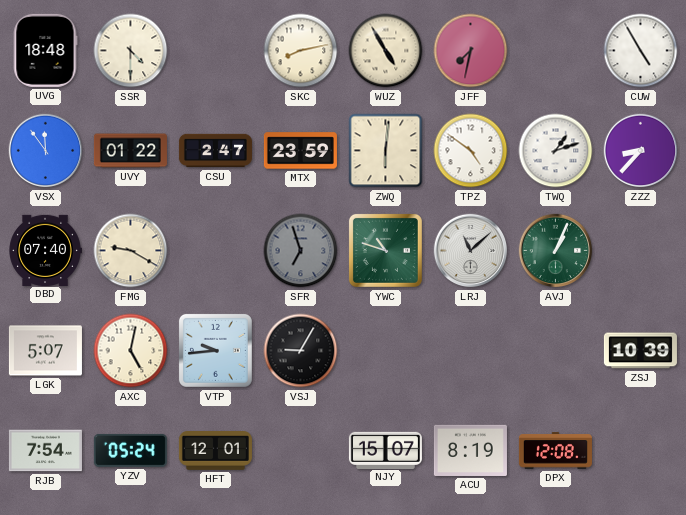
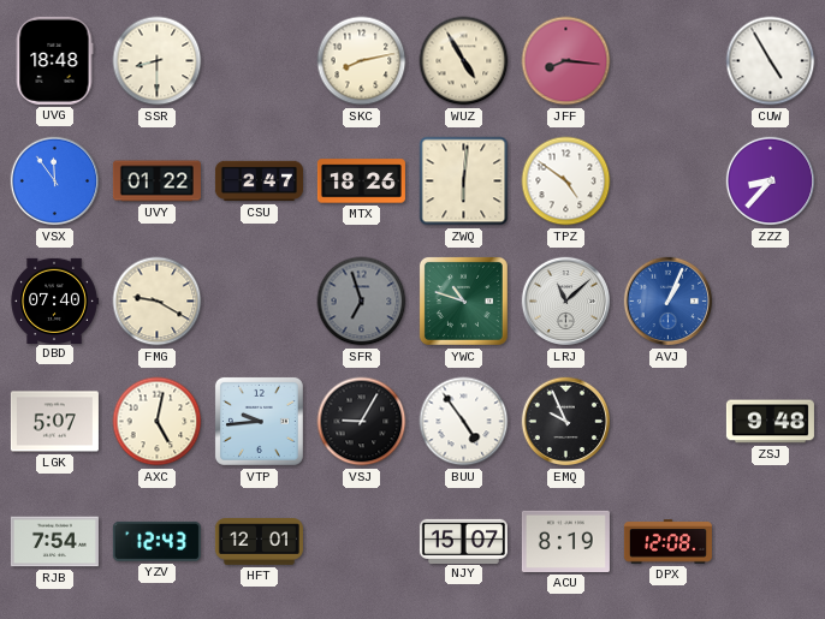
SSR: 4:30 -> 8:30 (158, 61)
JFF: 7:32 -> 8:16 (566, 61)
MTX: 23:59 -> 18:26 (361, 181)
TWQ: 1:12 -> none (556, 151)
AVJ dial: green -> blue (669, 302)
BUU: none -> 4:54 (464, 422)
EMQ: none -> 9:56 (566, 422)
ZSJ: 10:39 -> 9:48 (770, 422)
YZV: 05:24 -> 12:43 (156, 541)
